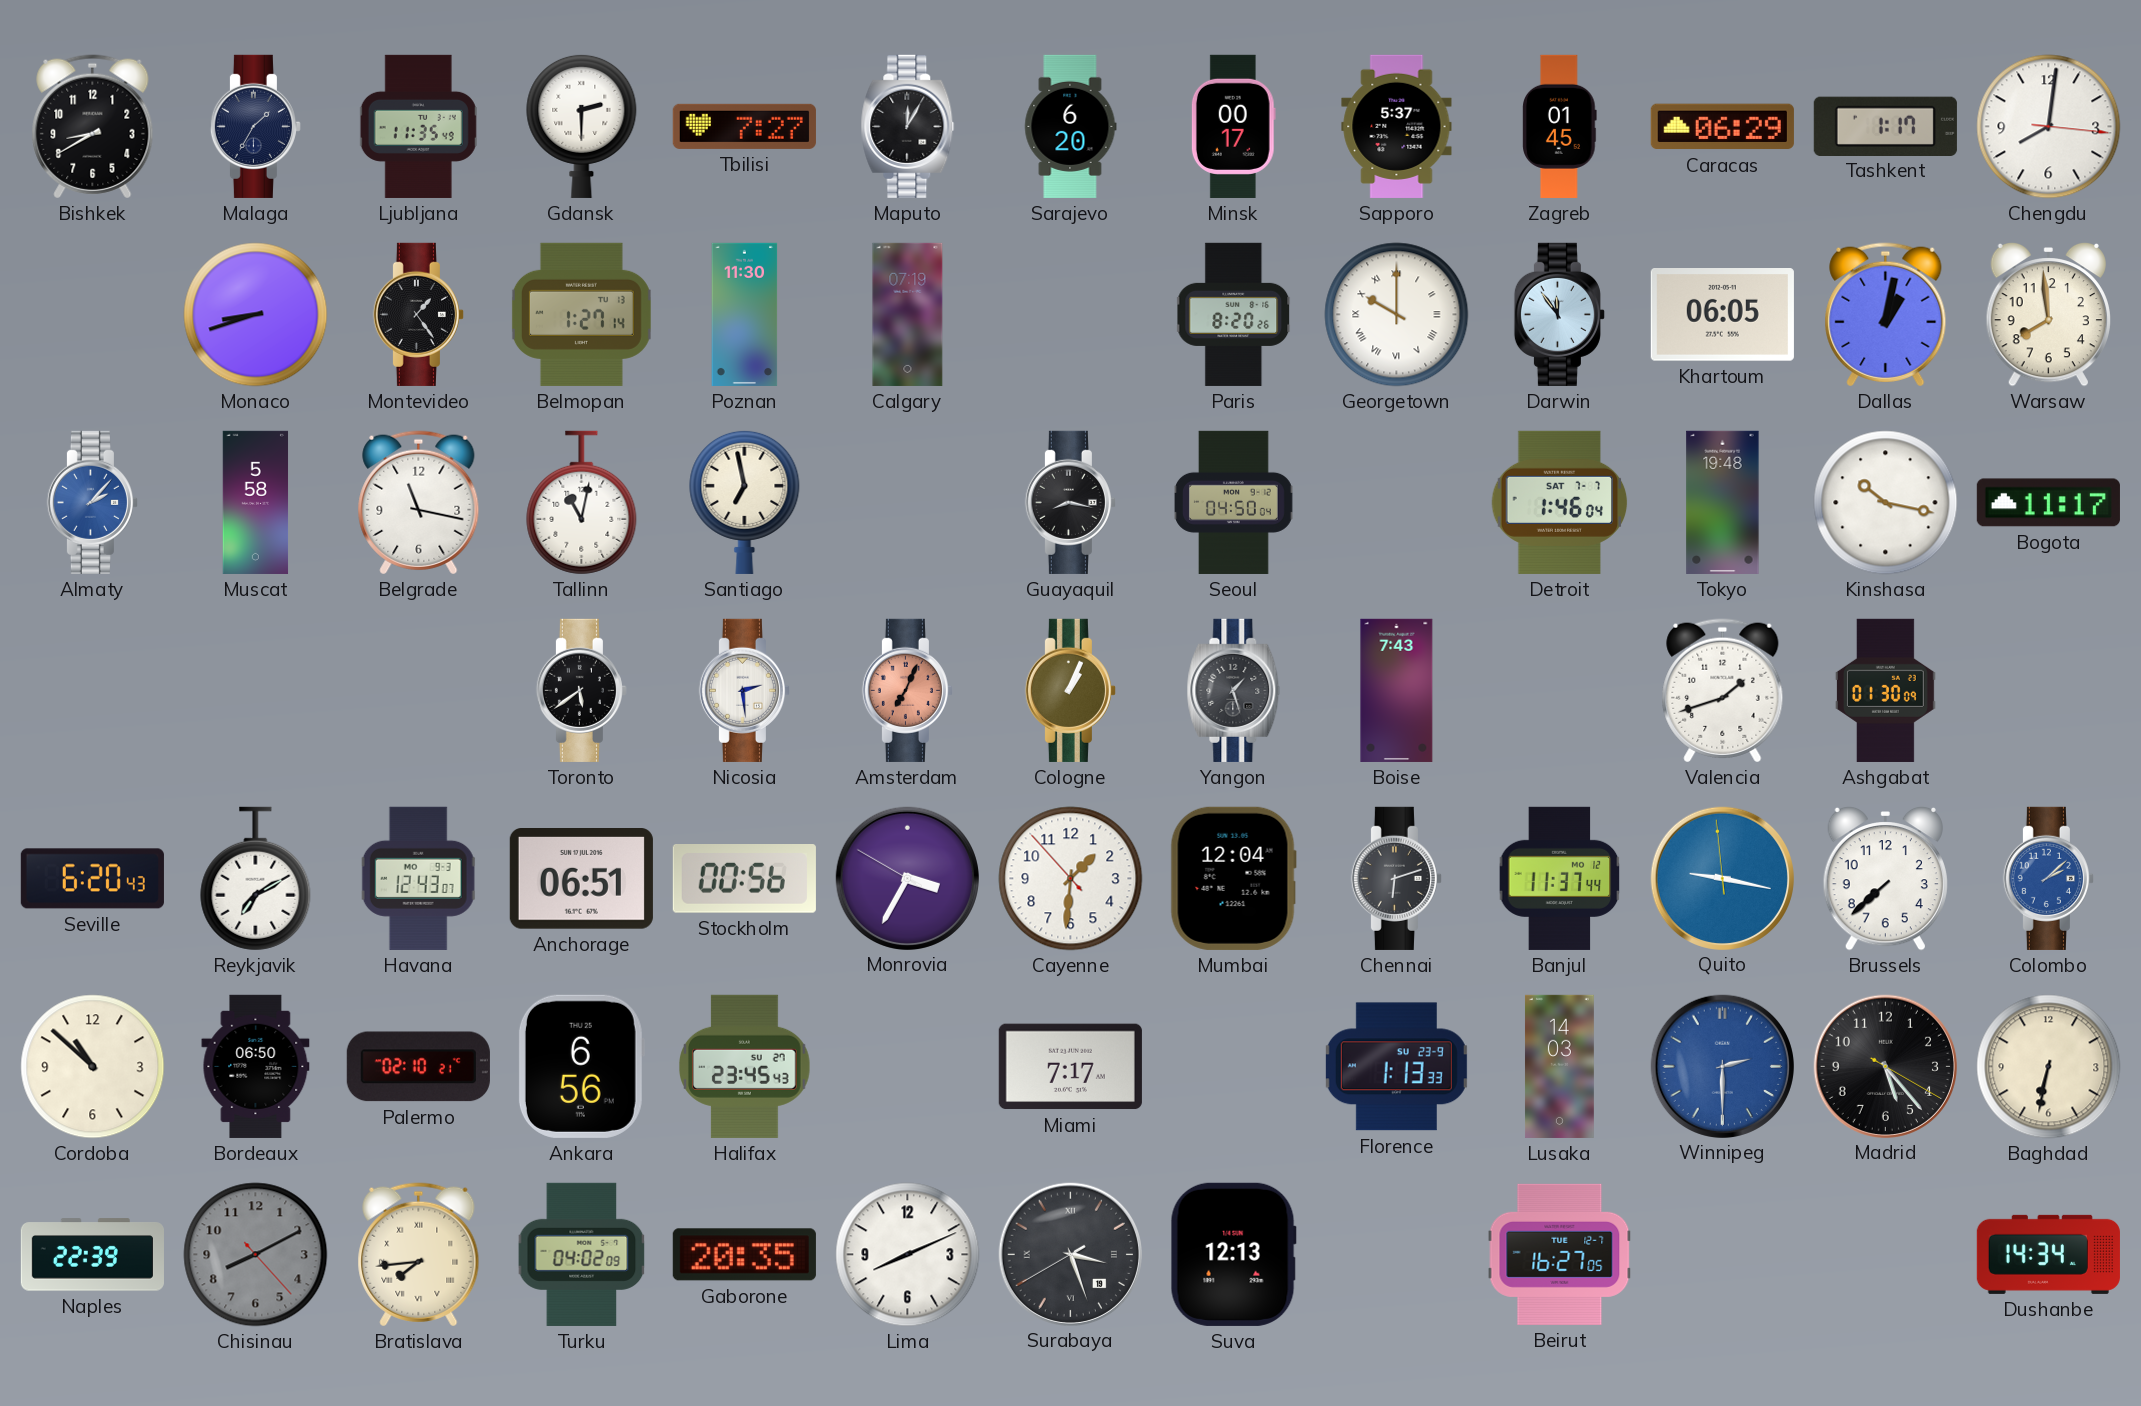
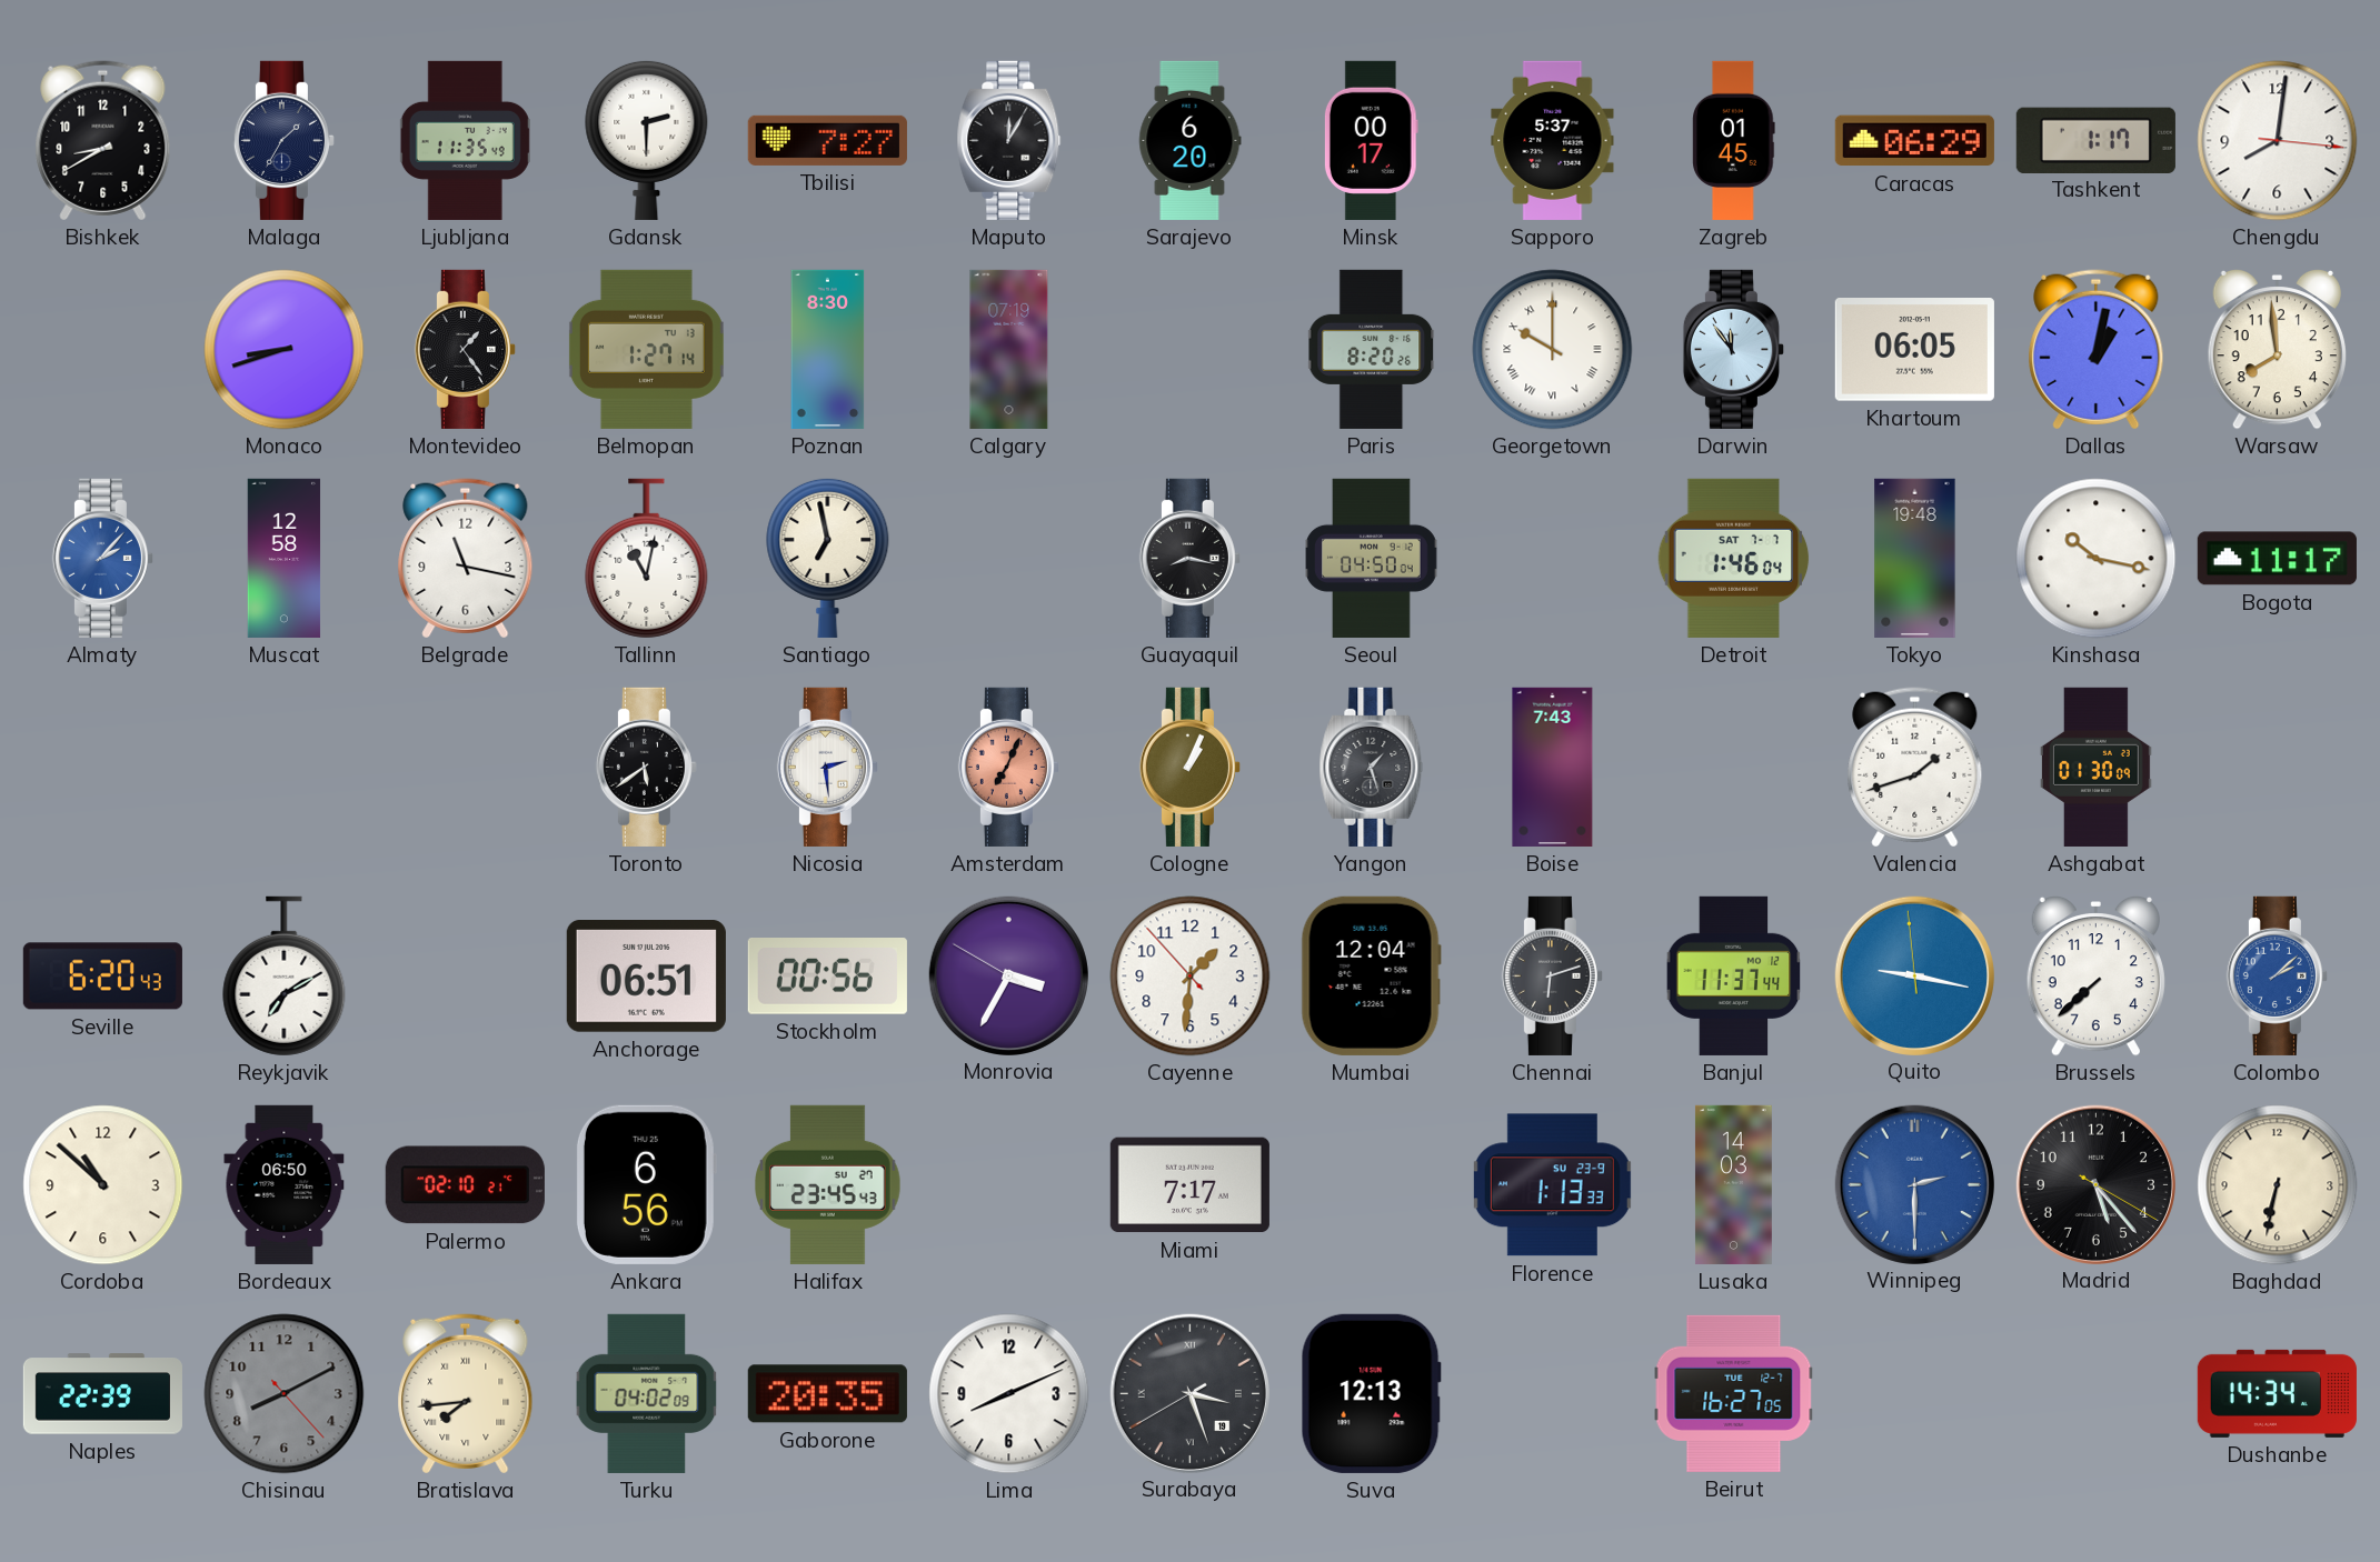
Poznan: 11:30 -> 8:30 (828, 349)
Muscat: 5:58 -> 12:58 (285, 558)
Havana: 12:43 -> none (419, 878)
